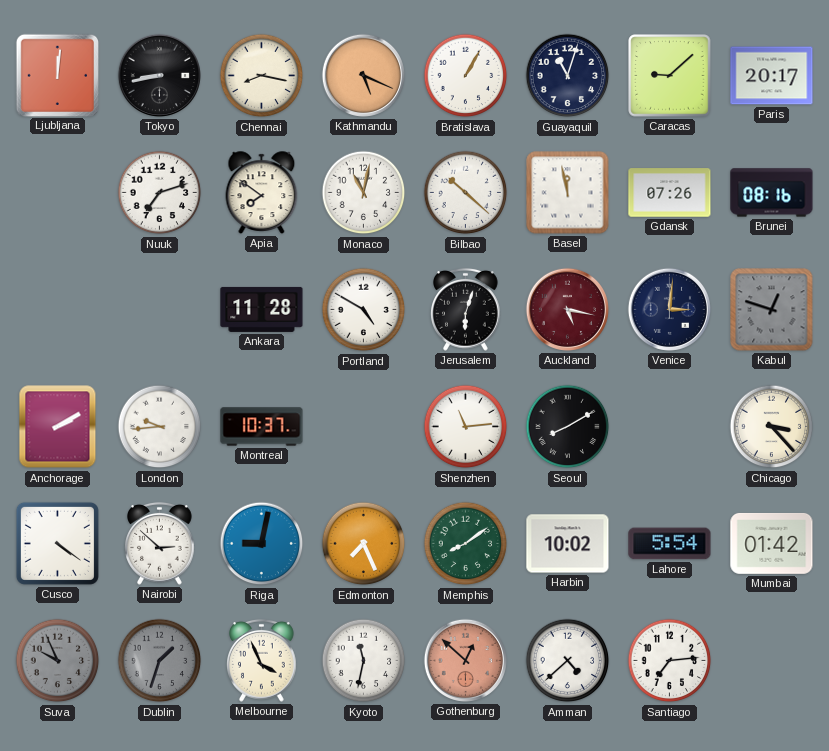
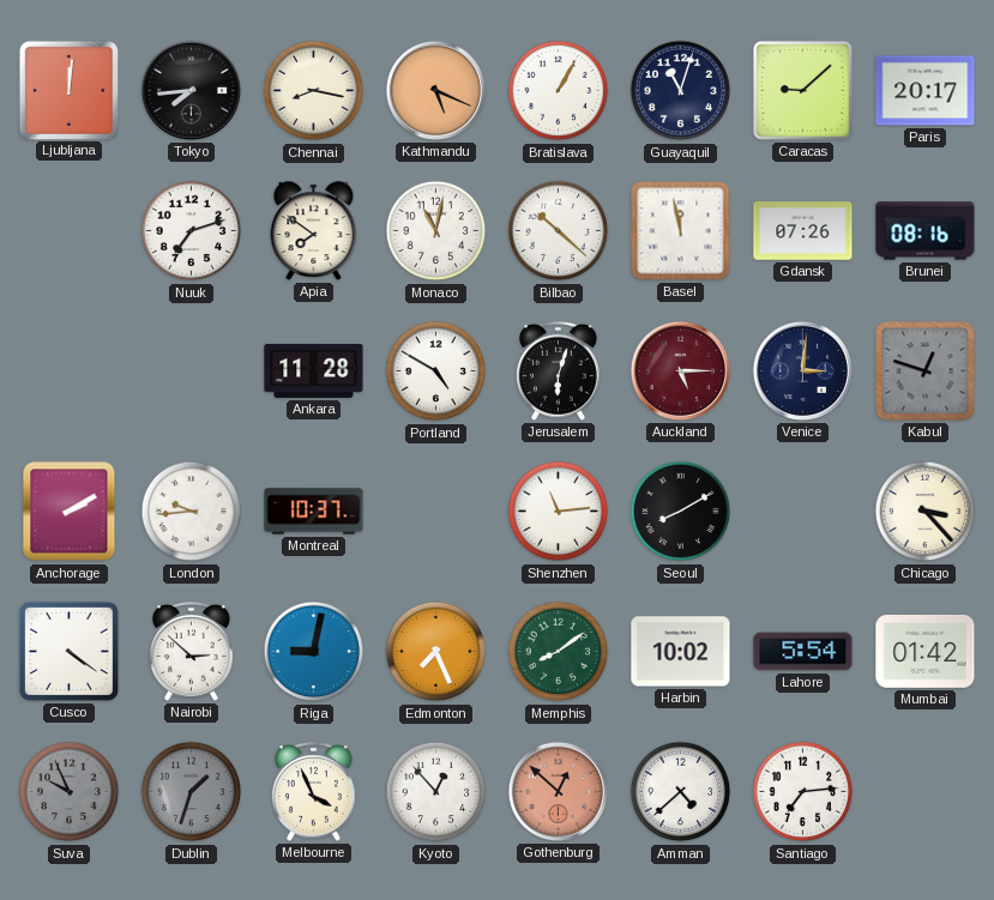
Tokyo: 8:43 -> 7:44 (191, 90)
Auckland: 5:17 -> 5:15 (680, 370)
Kyoto: 11:32 -> 12:53 (436, 792)
